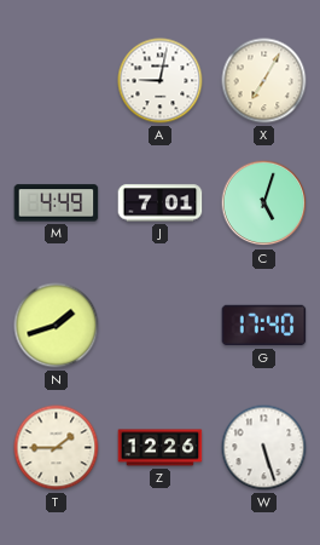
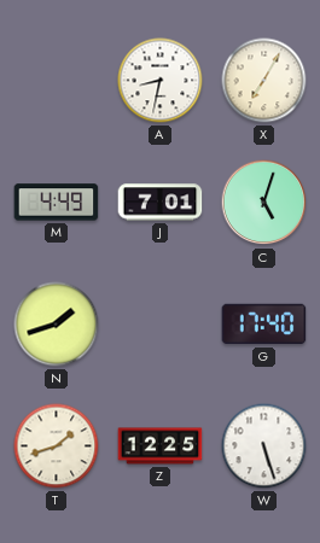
A: 9:02 -> 8:32 (161, 81)
T: 1:45 -> 1:42 (57, 446)
Z: 12:26 -> 12:25 (161, 446)
